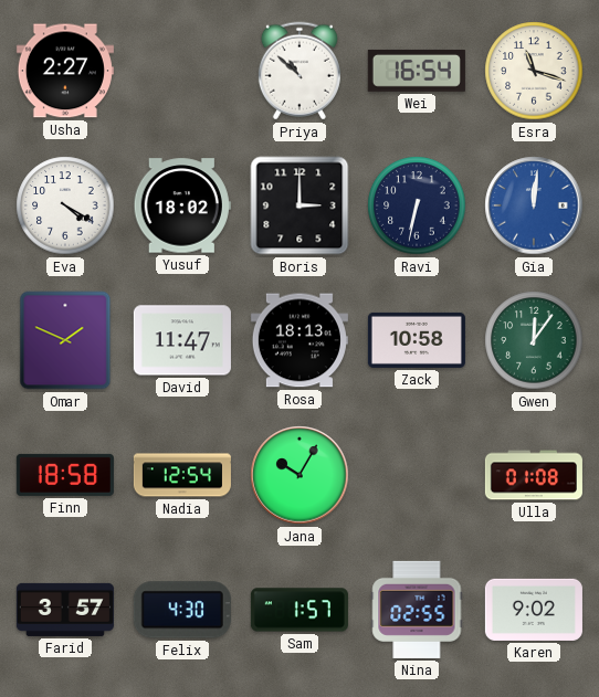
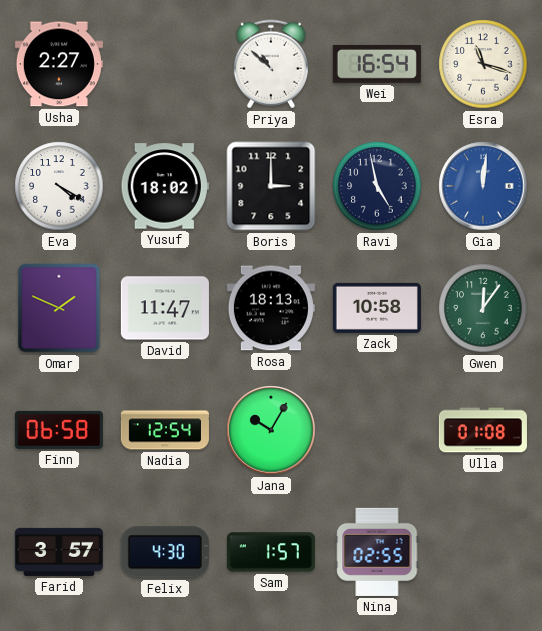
Ravi: 6:32 -> 4:58 (377, 186)
Finn: 18:58 -> 06:58 (59, 430)
Karen: 9:02 -> none (534, 610)
